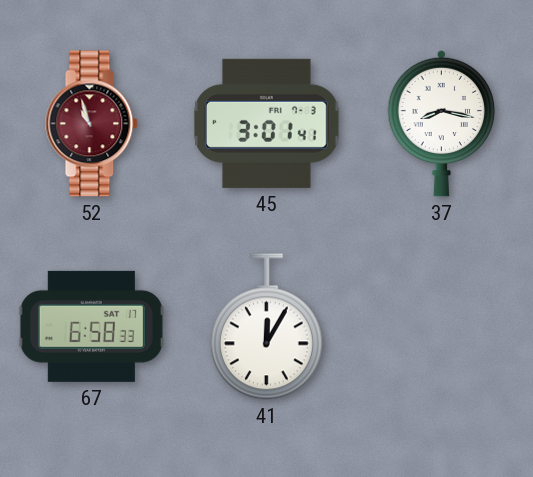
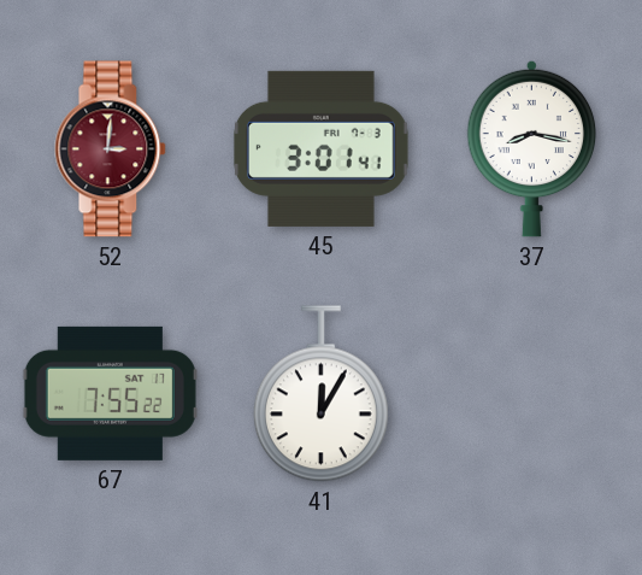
52: 10:57 -> 3:01 (111, 149)
67: 6:58 -> 7:55 (110, 393)
